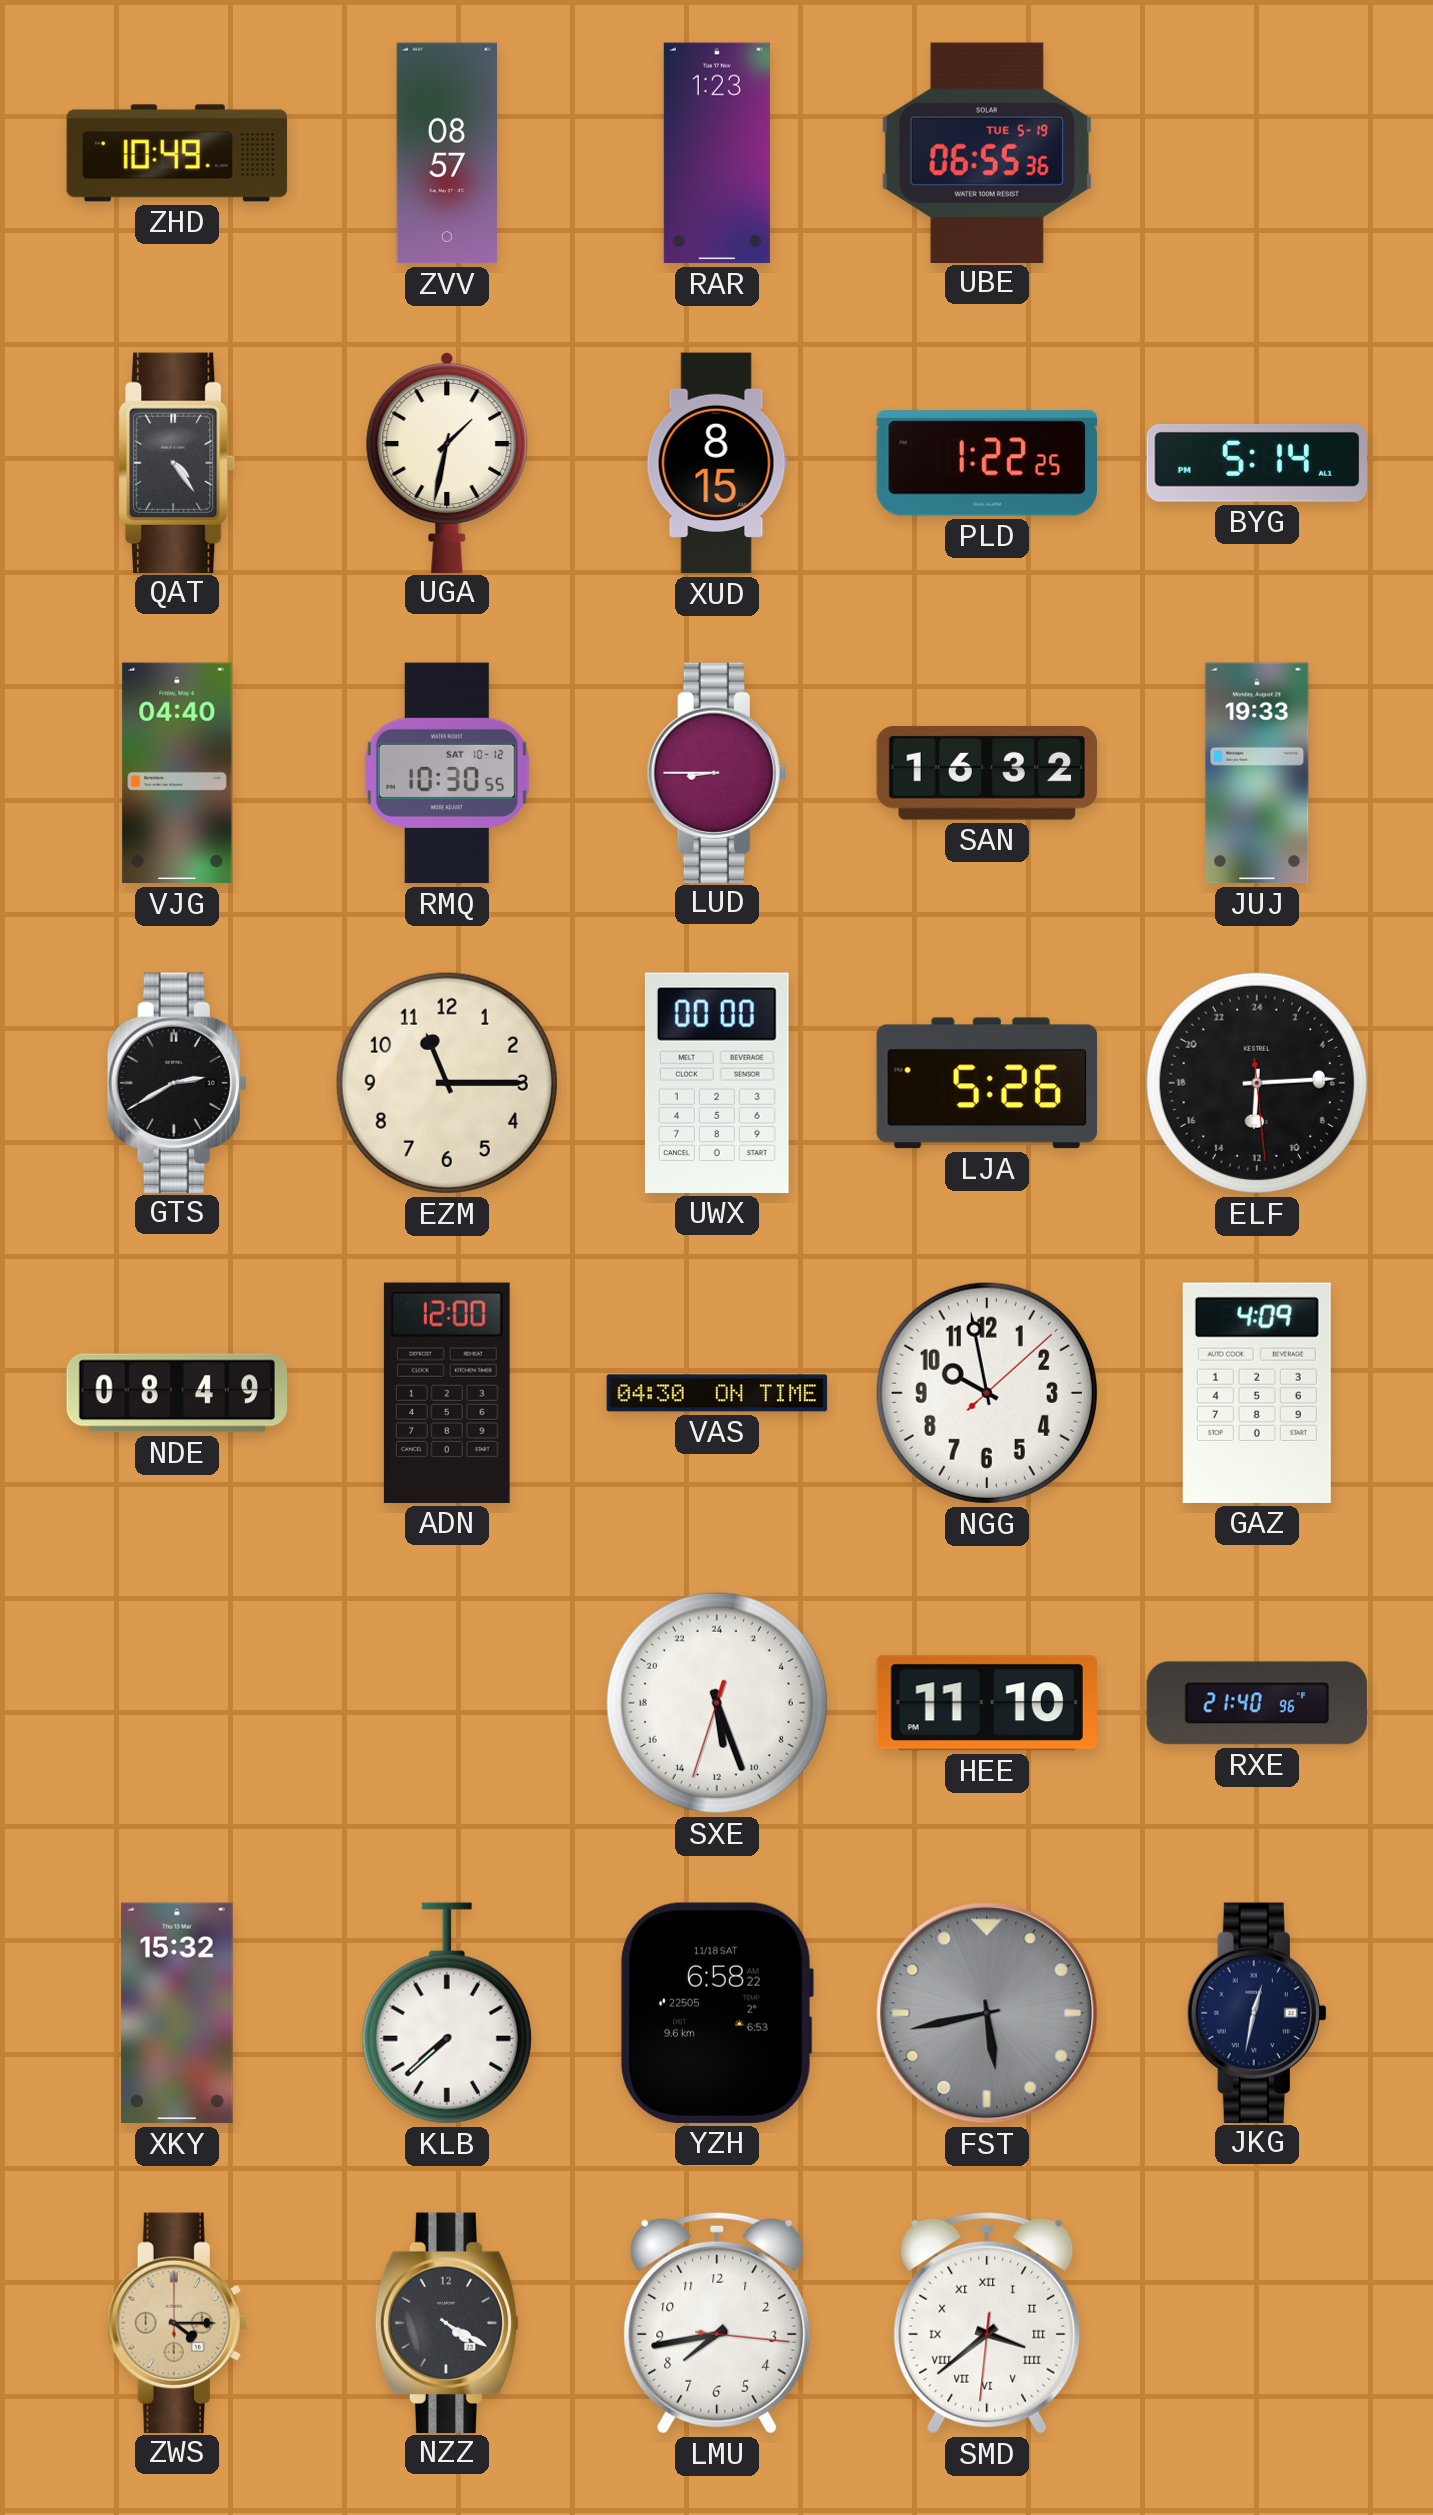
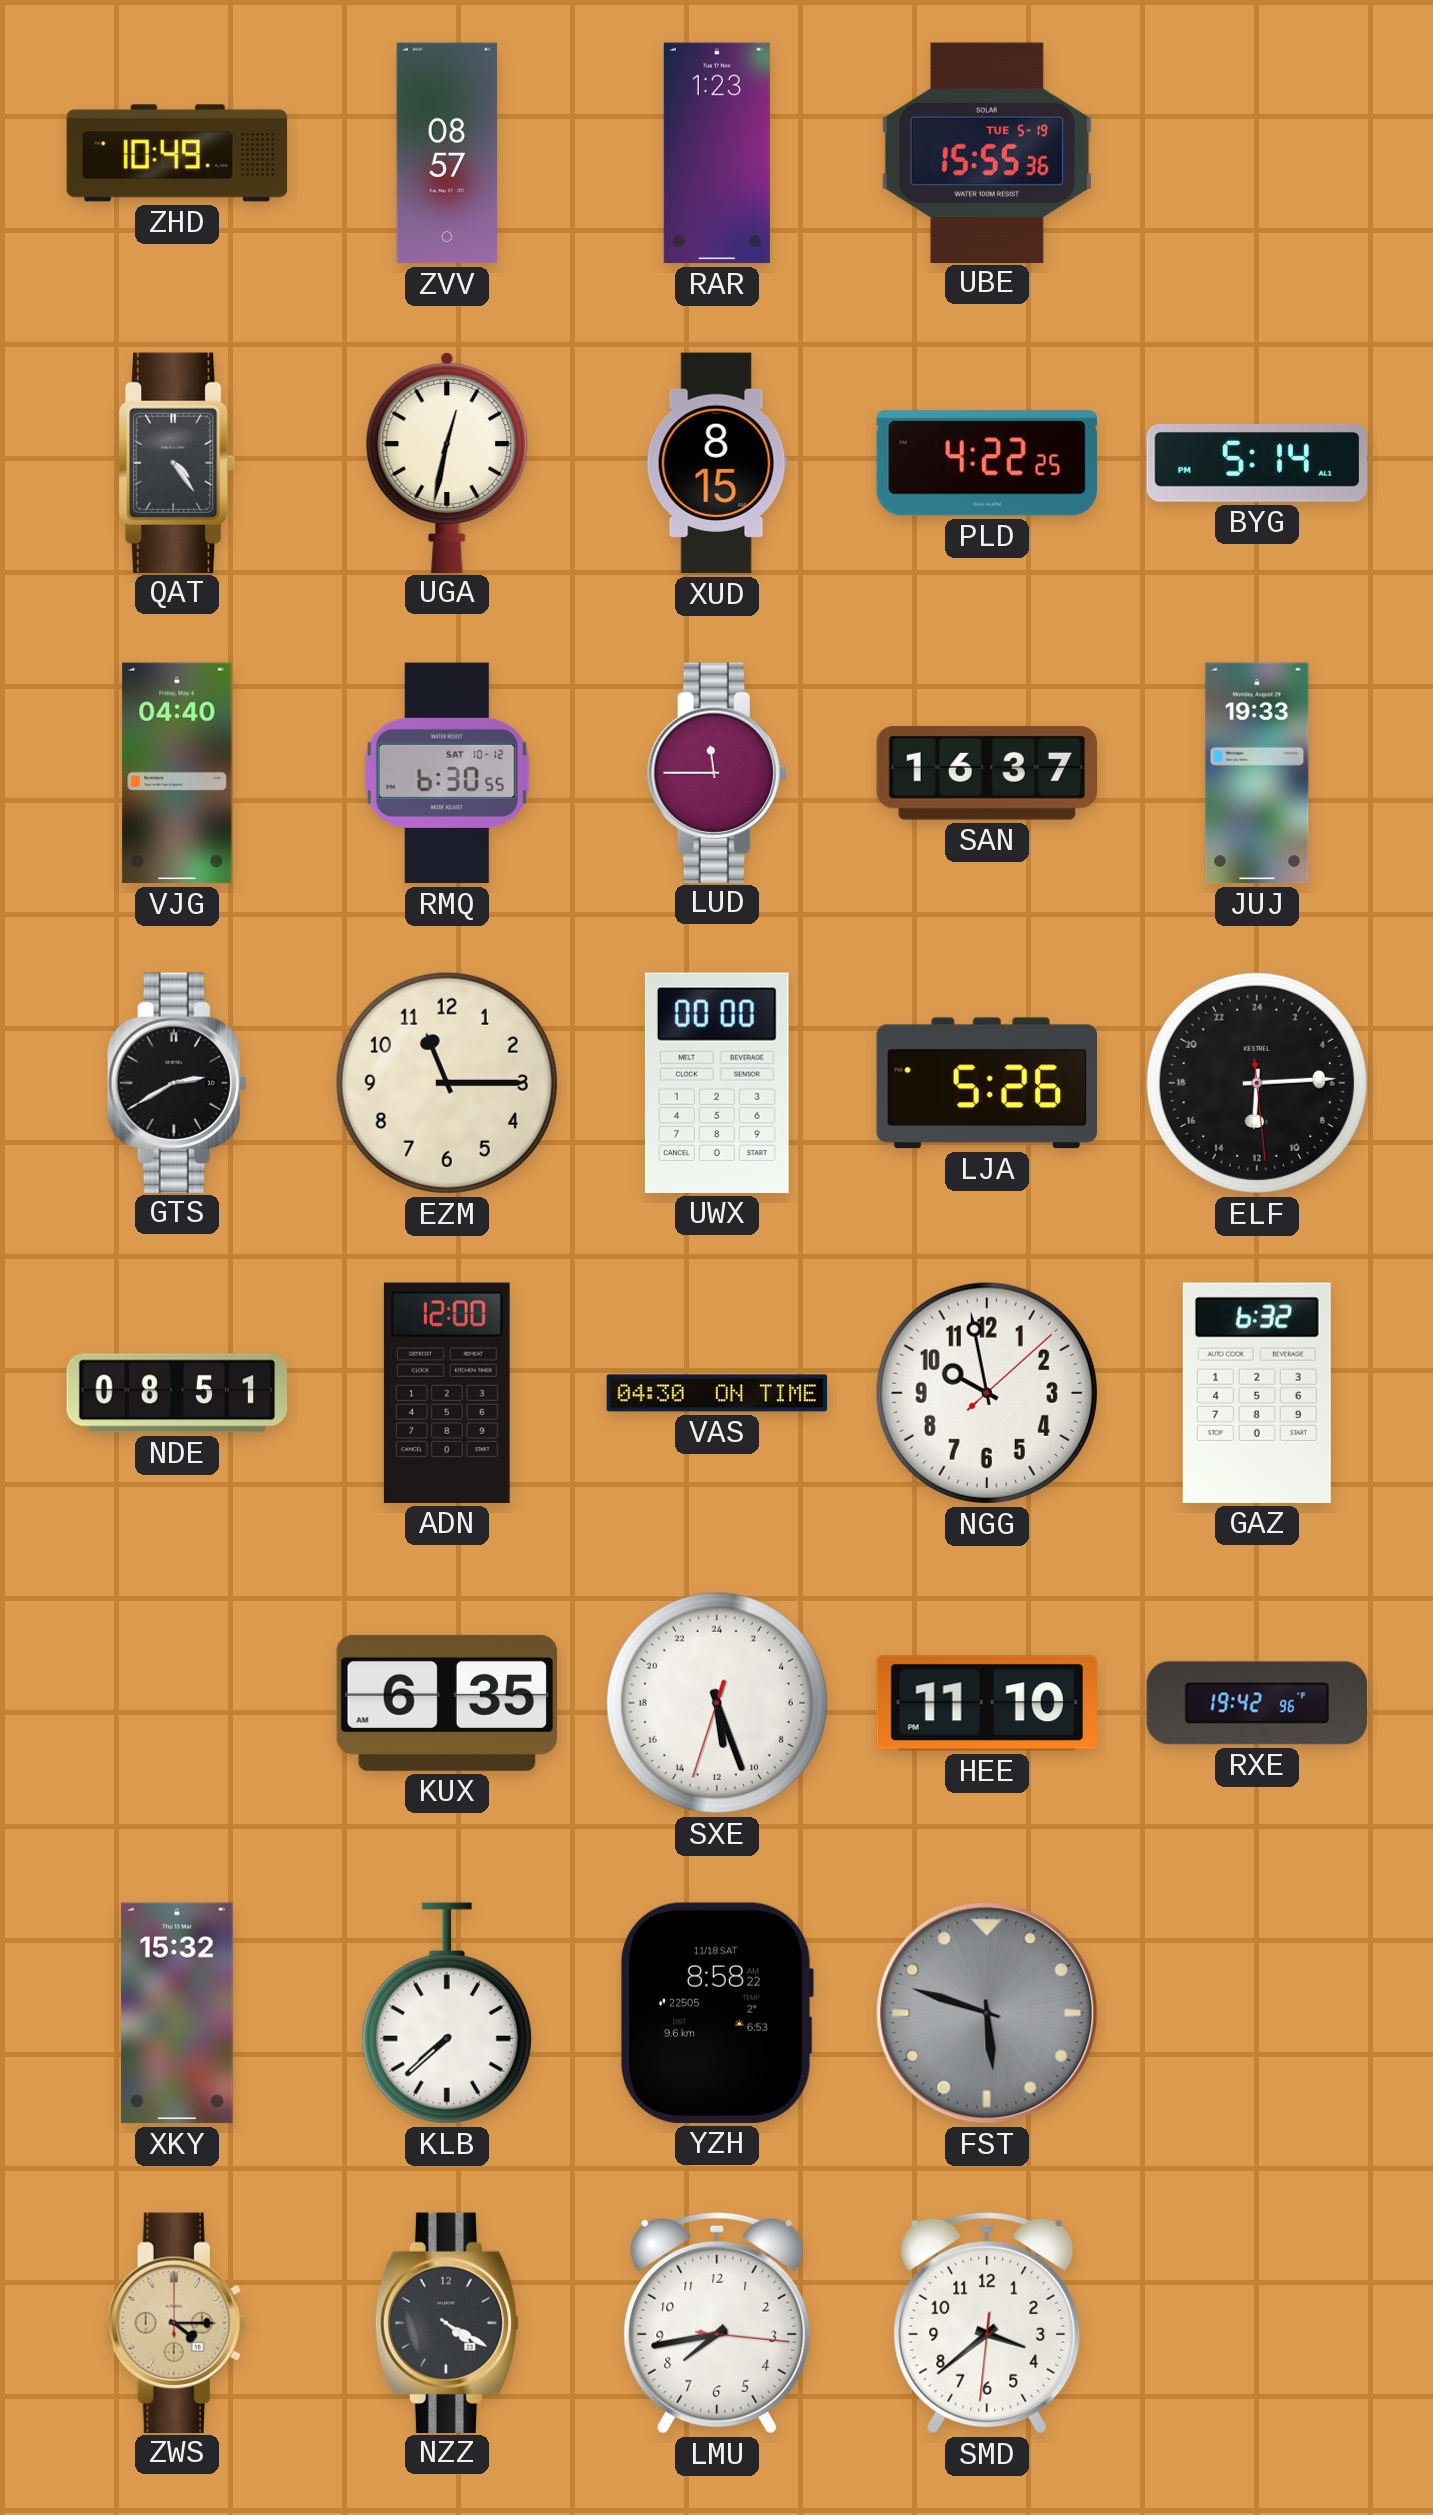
UBE: 06:55 -> 15:55 (987, 152)
UGA: 1:32 -> 12:32 (447, 462)
PLD: 1:22 -> 4:22 (986, 463)
RMQ: 10:30 -> 6:30 (447, 773)
LUD: 8:45 -> 11:45 (717, 772)
SAN: 16:32 -> 16:37 (986, 774)
NDE: 08:49 -> 08:51 (177, 1393)
GAZ: 4:09 -> 6:32 (1257, 1393)
KUX: none -> 6:35 (447, 1703)
RXE: 21:40 -> 19:42 (1257, 1703)
YZH: 6:58 -> 8:58 (717, 2013)
FST: 5:43 -> 5:48 (987, 2013)
JKG: 12:32 -> none (1257, 2012)
SMD numerals: Roman -> Arabic (987, 2323)
